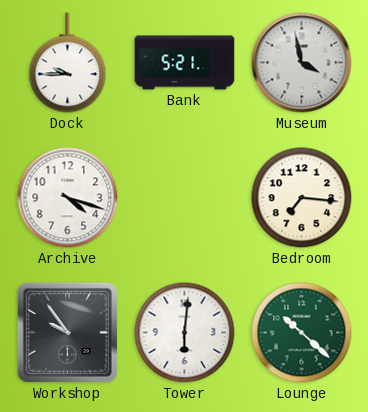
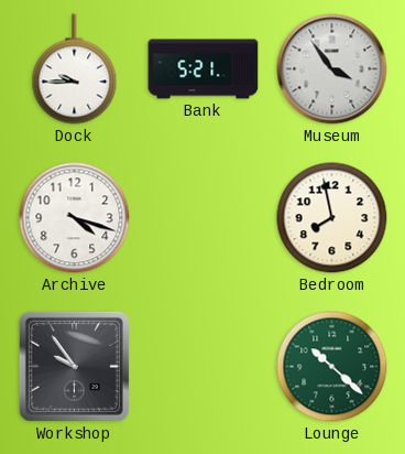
Museum: 3:58 -> 3:54 (332, 69)
Bedroom: 7:16 -> 7:58 (332, 218)
Tower: 6:01 -> none (185, 333)
